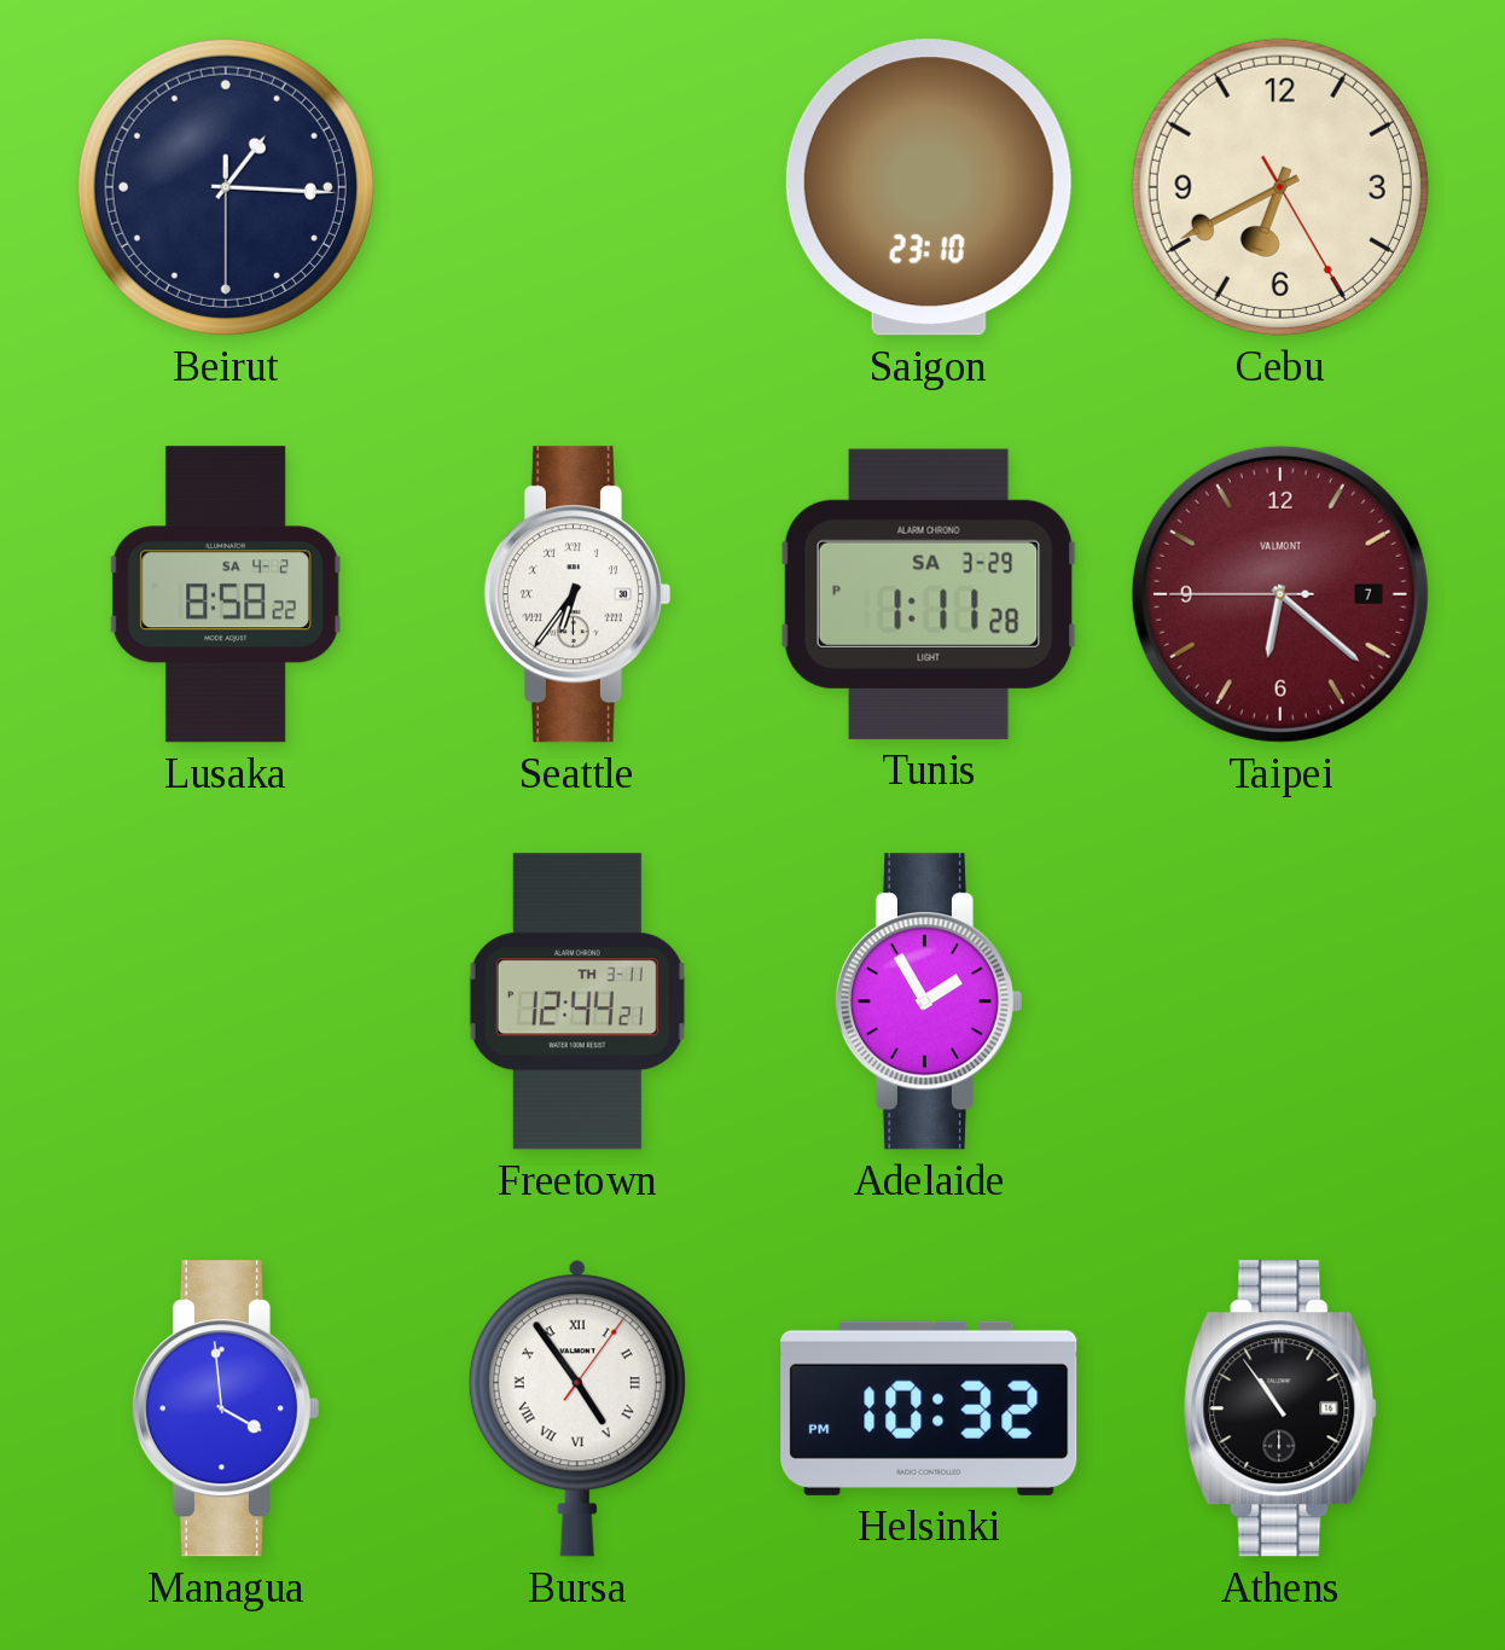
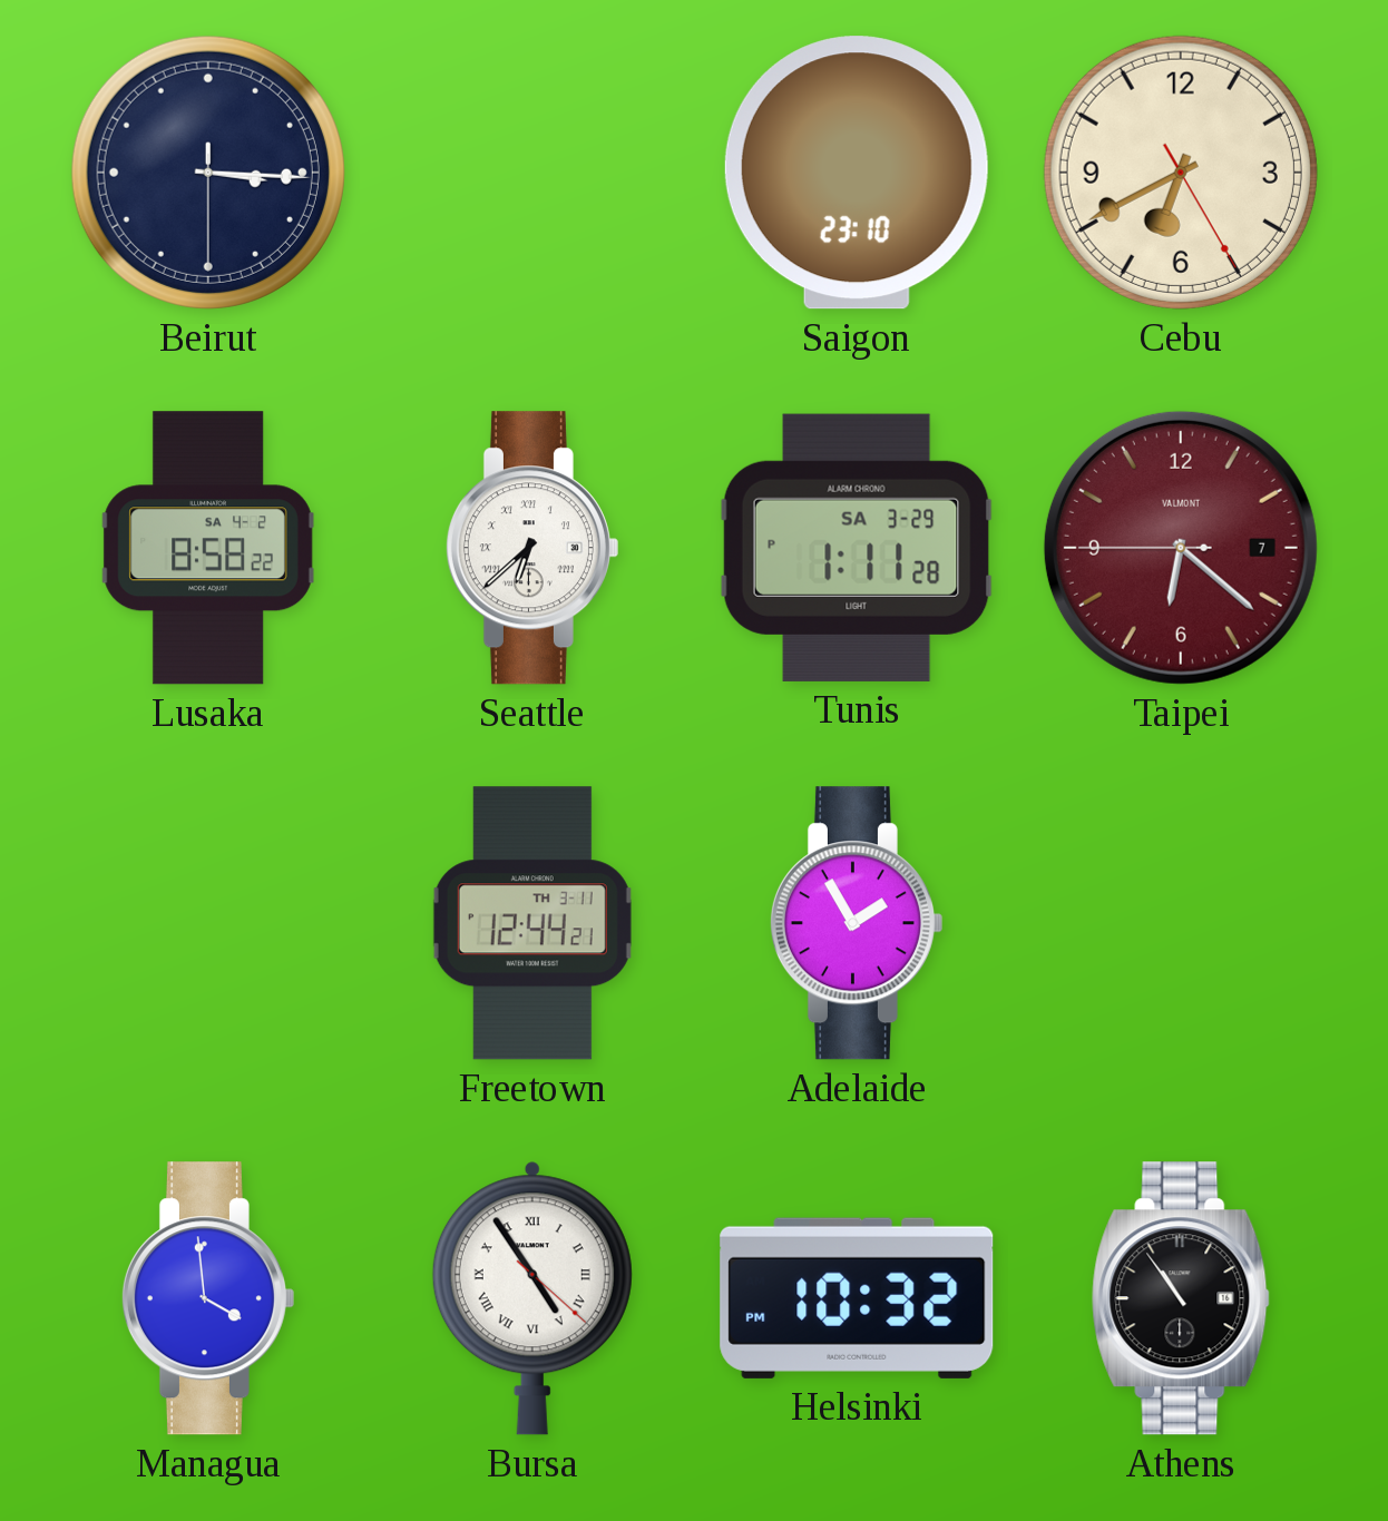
Beirut: 1:15 -> 3:15 (208, 173)
Seattle: 6:36 -> 6:38 (531, 548)
Bursa: 4:54:06 -> 4:54:22 (532, 1298)
